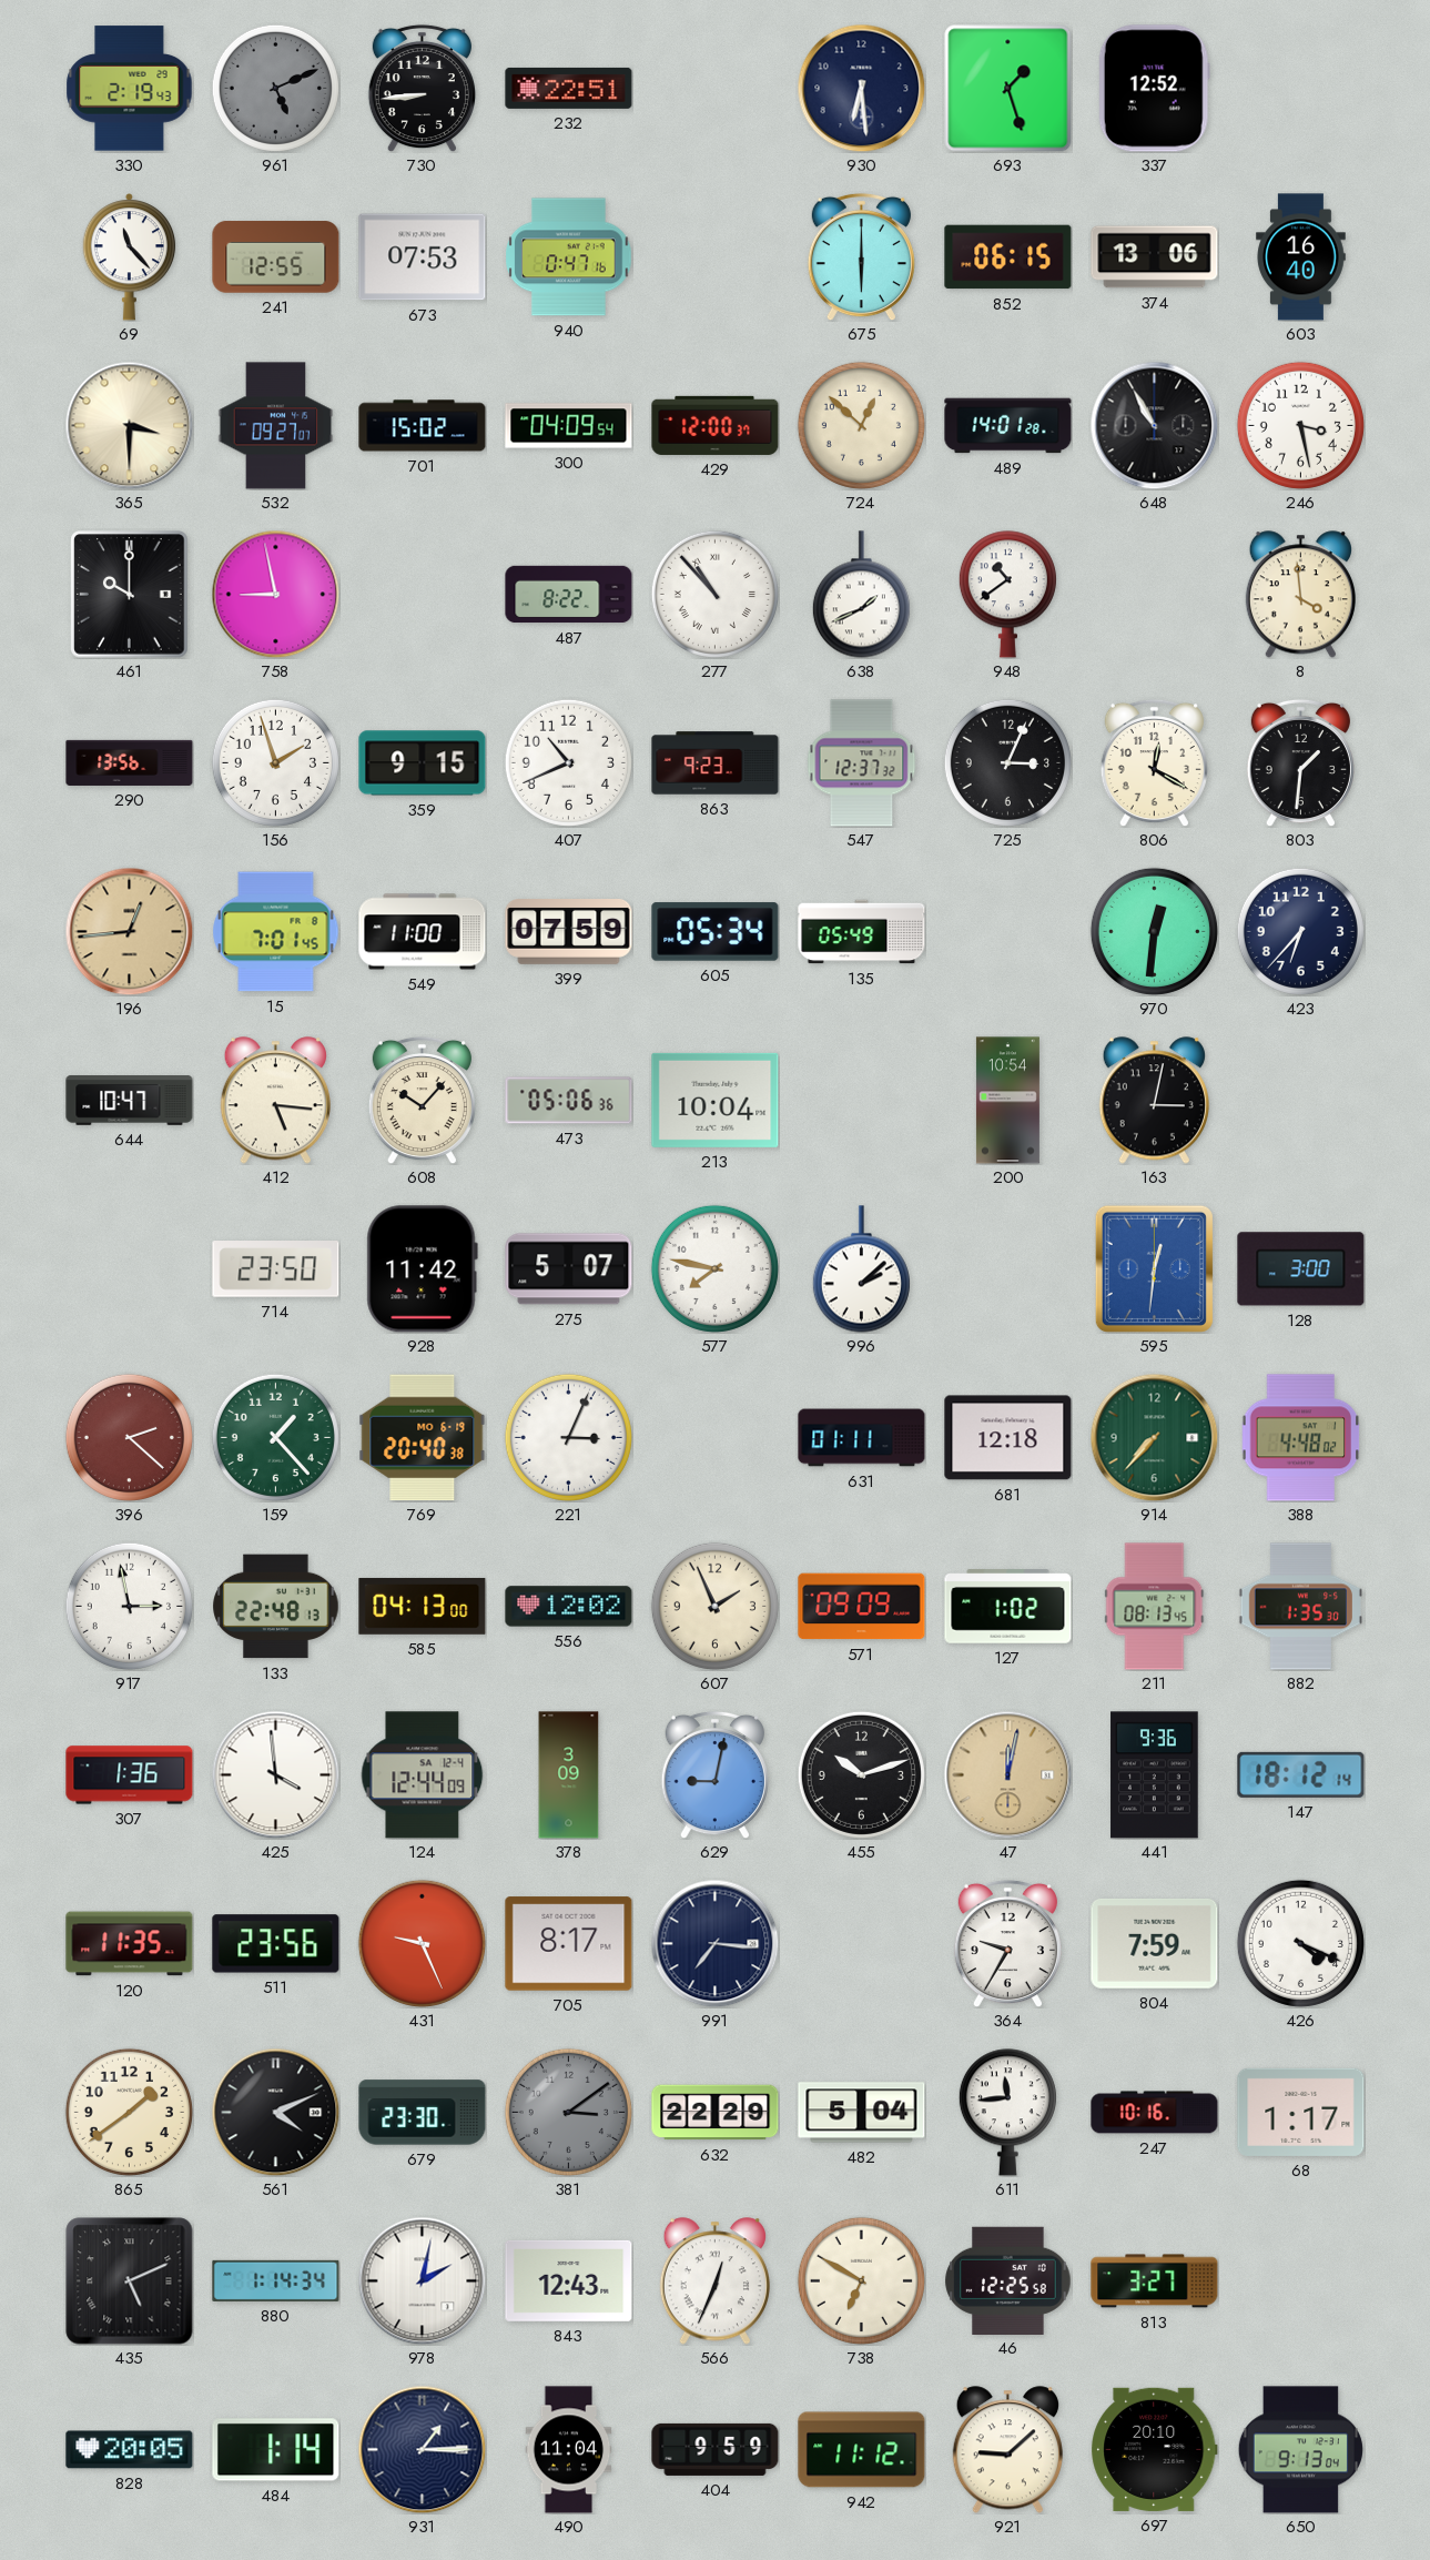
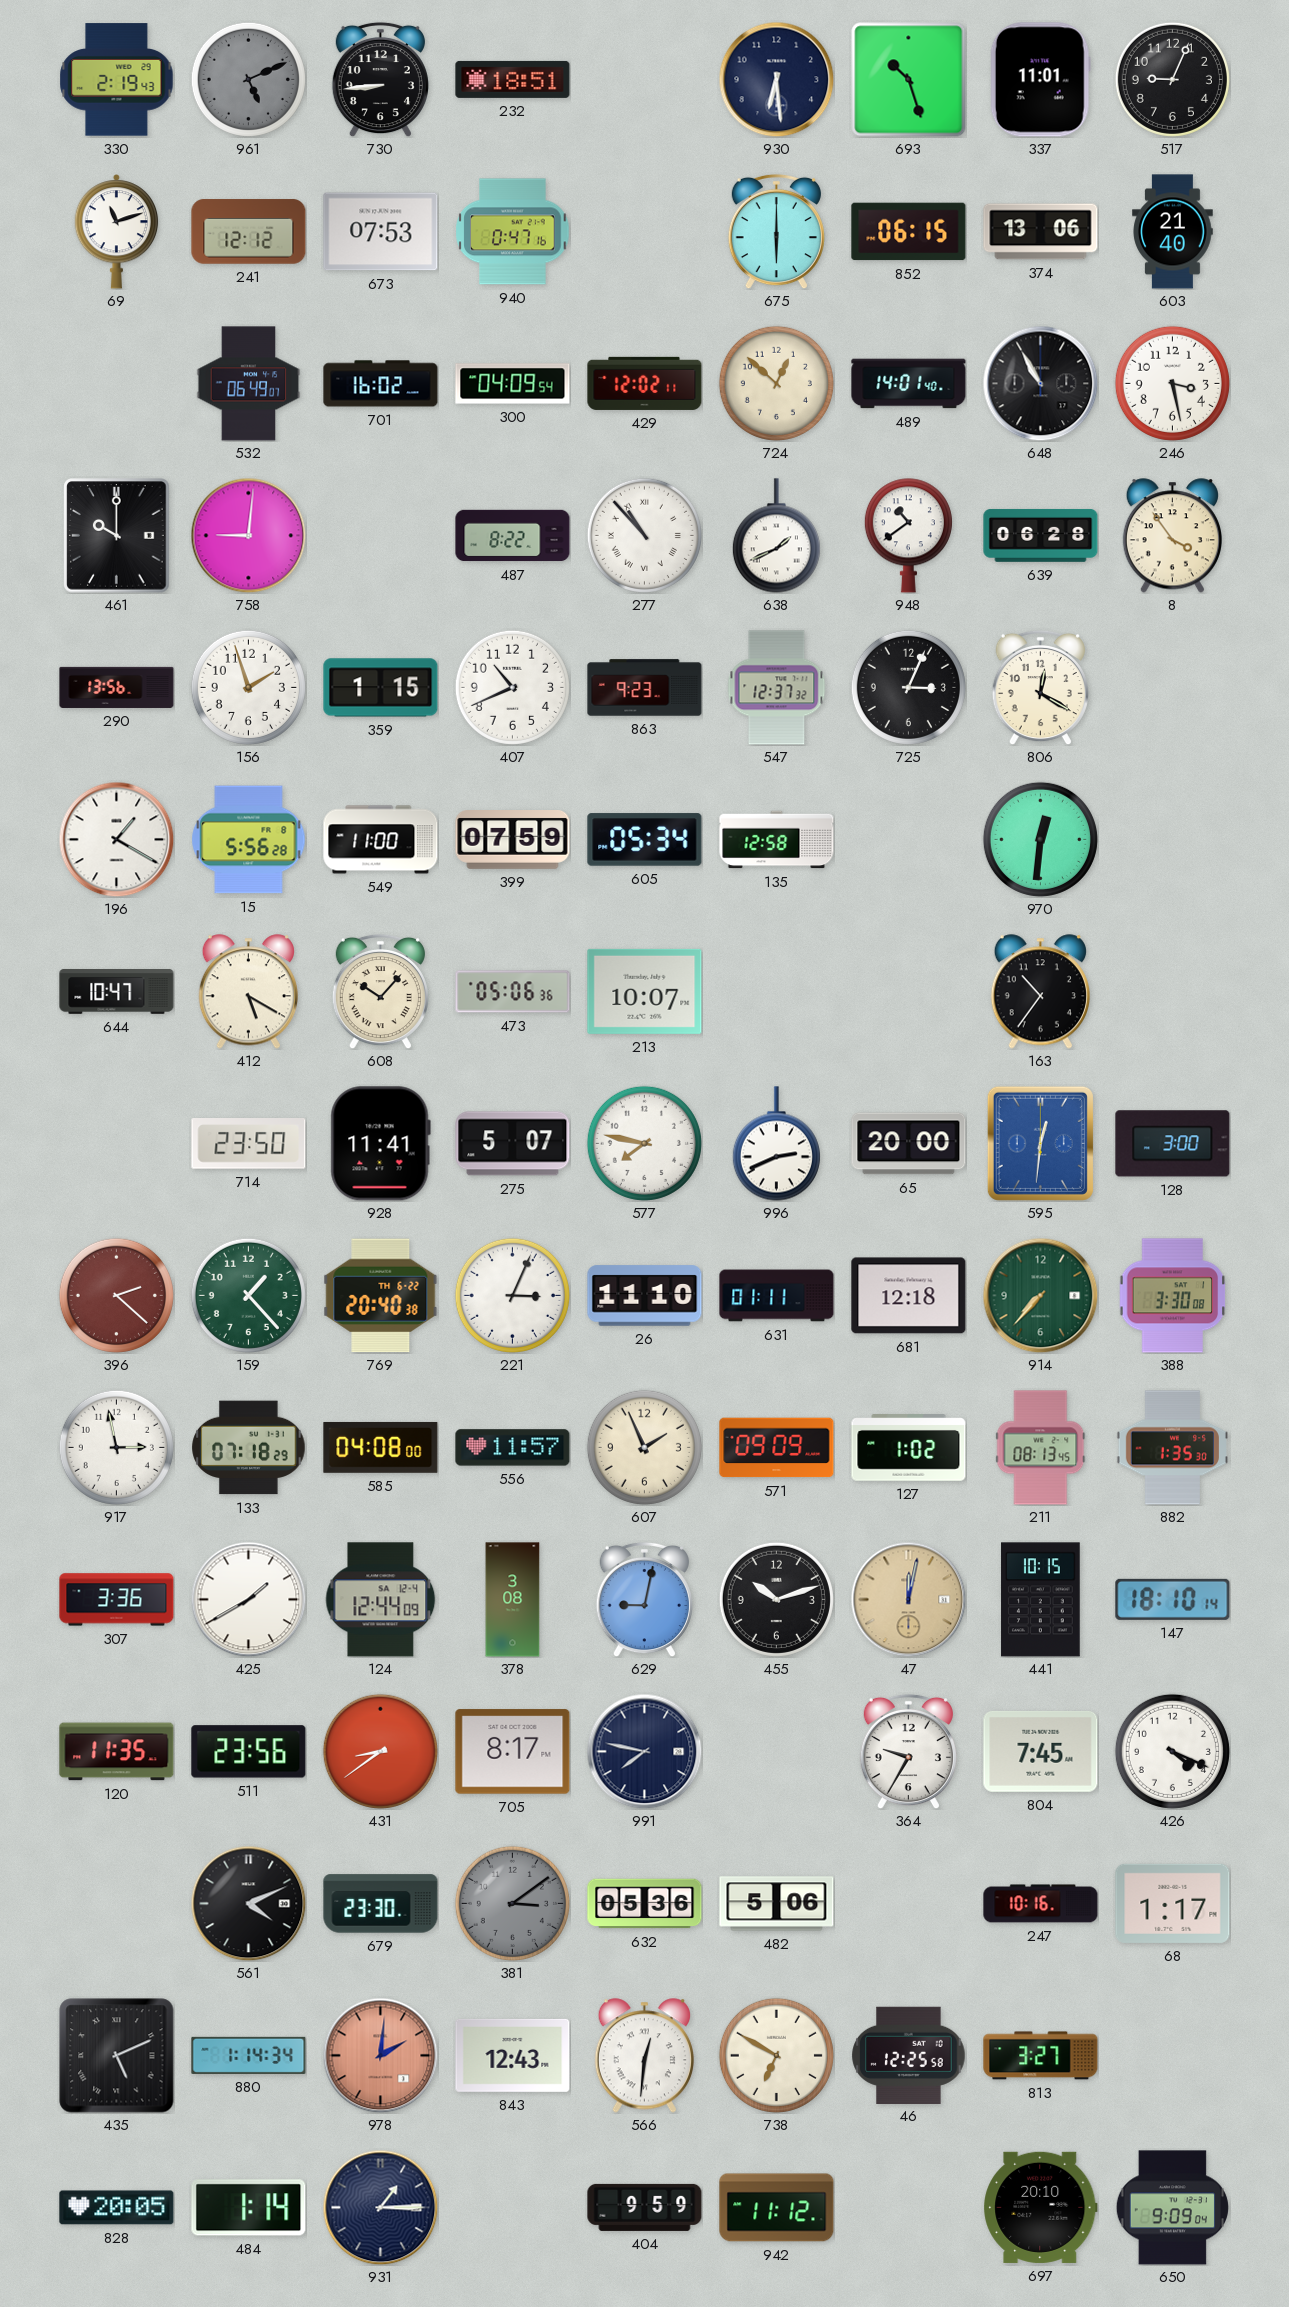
232: 22:51 -> 18:51 (513, 79)
693: 1:27 -> 10:27 (909, 80)
337: 12:52 -> 11:01 (1040, 80)
517: none -> 9:04 (1172, 79)
69: 11:23 -> 11:12 (117, 232)
241: 12:55 -> 12:12 (249, 232)
603: 16:40 -> 21:40 (1173, 232)
365: 3:30 -> none (129, 425)
532: 09:27 -> 06:49 (249, 384)
701: 15:02 -> 16:02 (381, 384)
429: 12:00 -> 12:02 (645, 383)
489: 14:01:28 -> 14:01:40 (909, 384)
758: 8:58 -> 9:01 (248, 535)
639: none -> 06:28 (1041, 535)
8: 3:59 -> 3:54 (1172, 536)
359: 9:15 -> 1:15 (381, 688)
803: 1:31 -> none (1300, 762)
196: 12:44 -> 1:20 (116, 839)
196 dial: champagne -> white (116, 839)
15: 7:01 -> 5:56 (249, 840)
135: 05:49 -> 12:58 (777, 840)
423: 6:37 -> none (1300, 931)
412: 5:16 -> 5:20 (248, 992)
213: 10:04 -> 10:07 (645, 991)
200: 10:54 -> none (1007, 1101)
163: 3:02 -> 10:36 (1040, 992)
928: 11:42 -> 11:41 (380, 1144)
996: 2:08 -> 2:41 (776, 1144)
65: none -> 20:00 (909, 1144)
769 date: MO 6-19 -> TH 6-22 (381, 1296)
26: none -> 11:10 (645, 1296)
388: 4:48 -> 3:30 (1173, 1296)
133: 22:48 -> 07:18 (249, 1448)
585: 04:13 -> 04:08 (381, 1447)
556: 12:02 -> 11:57 (513, 1448)
307: 1:36 -> 3:36 (117, 1600)
425: 3:59 -> 1:40 (248, 1599)
378: 3:09 -> 3:08 (513, 1600)
441: 9:36 -> 10:15 (1041, 1600)
147: 18:12 -> 18:10 (1173, 1599)
431: 9:26 -> 8:39 (380, 1751)
991: 7:16 -> 7:47 (644, 1751)
804: 7:59 -> 7:45 (1041, 1751)
865: 1:39 -> none (129, 2112)
632: 22:29 -> 05:36 (645, 1904)
482: 5:04 -> 5:06 (777, 1904)
611: 11:44 -> none (1007, 2113)
978: 2:02 -> 2:01 (380, 2055)
978 dial: white -> salmon (380, 2055)
566: 12:34 -> 12:31 (644, 2056)
490: 11:04 -> none (569, 2450)
921: 9:08 -> none (1007, 2450)
650: 9:13 -> 9:09 (1172, 2208)
